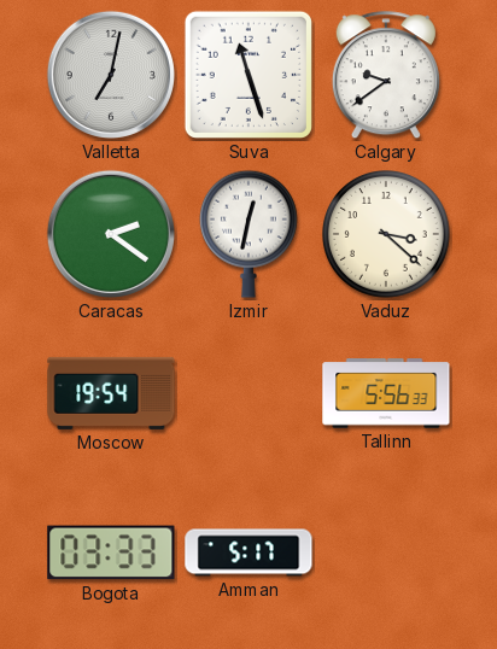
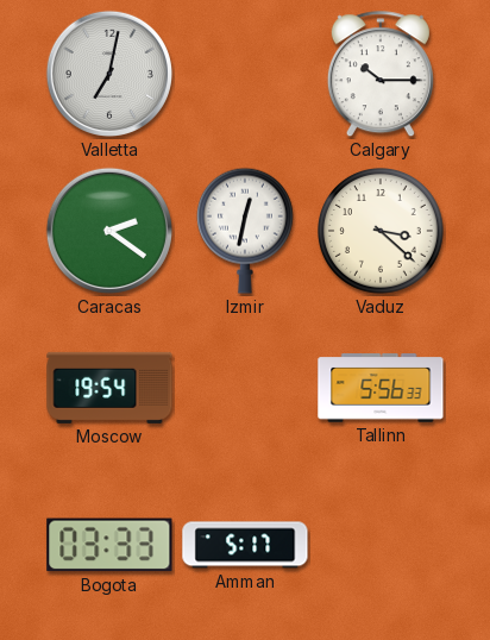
Suva: 11:27 -> none (248, 75)
Calgary: 9:39 -> 10:15 (381, 75)
